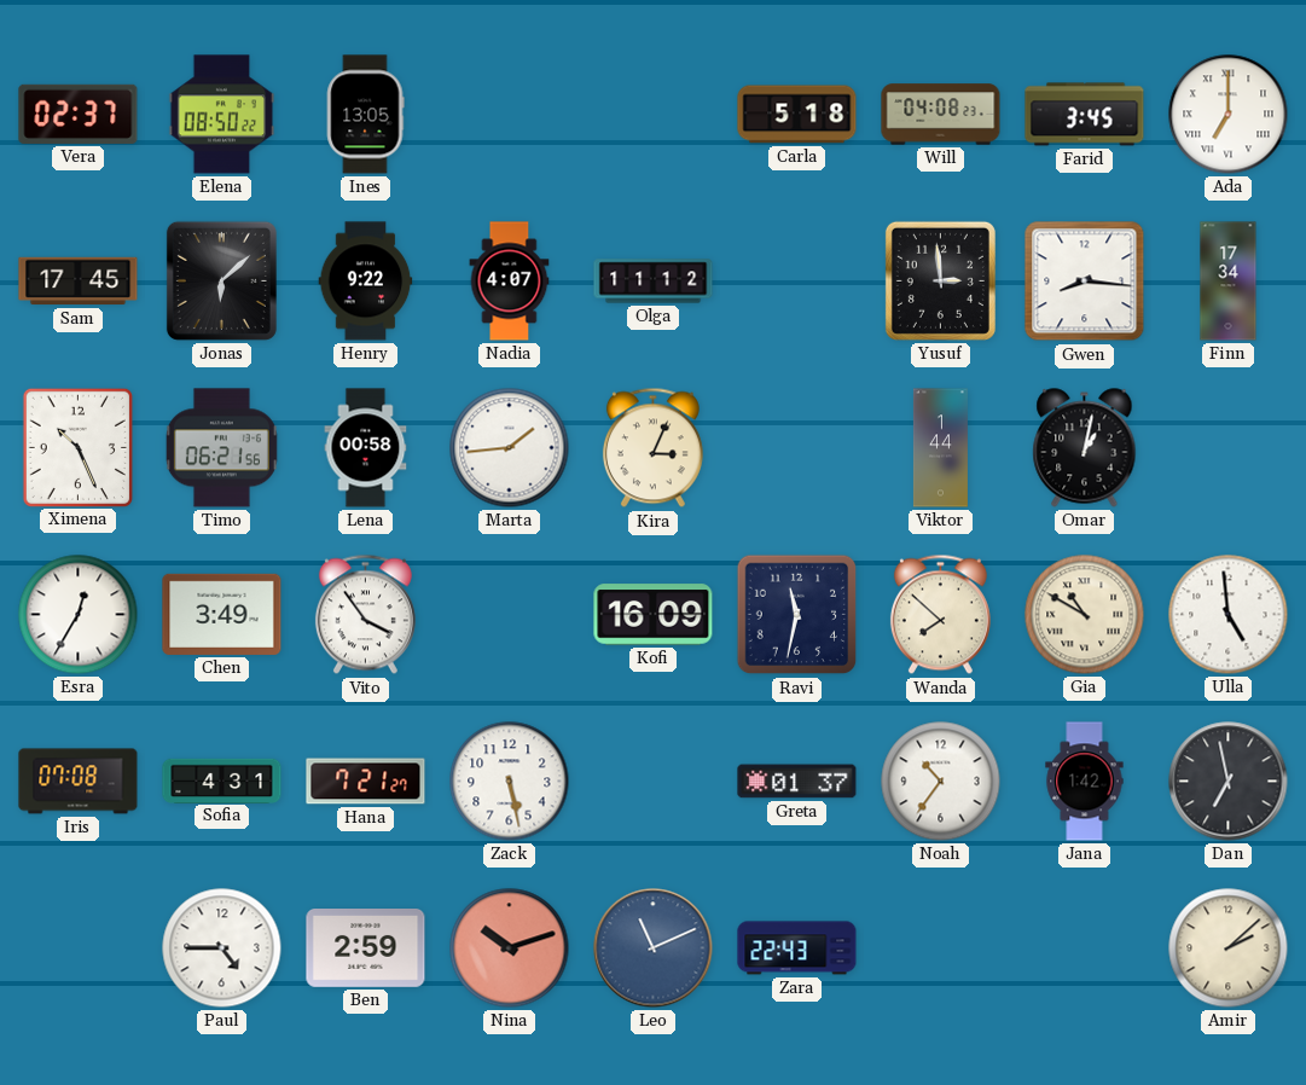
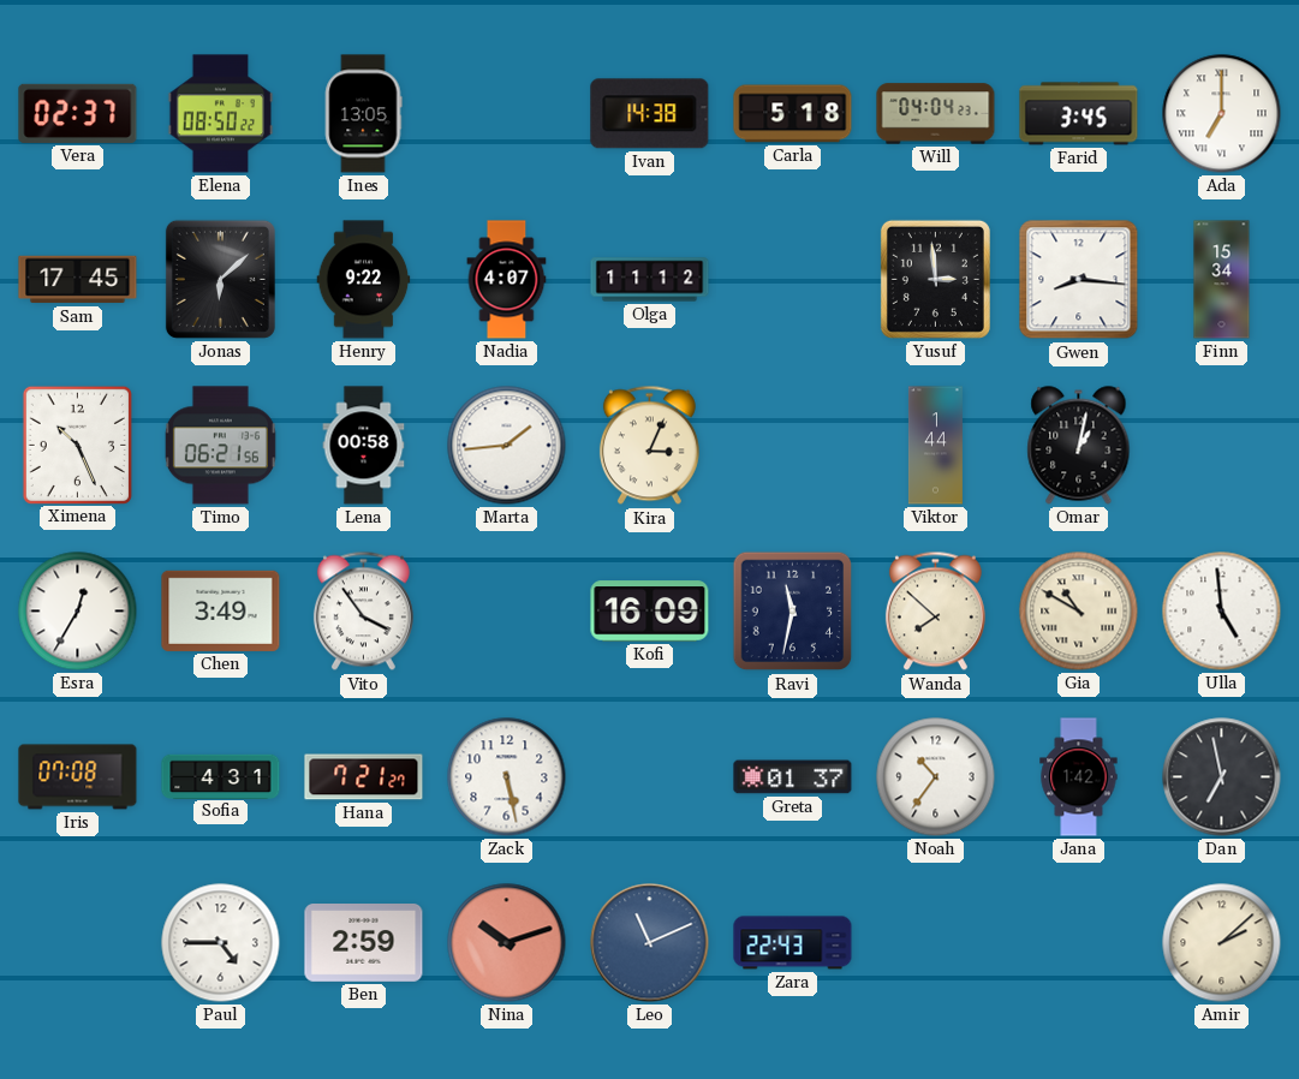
Ivan: none -> 14:38 (650, 114)
Will: 04:08 -> 04:04 (936, 114)
Finn: 17:34 -> 15:34 (1222, 280)
